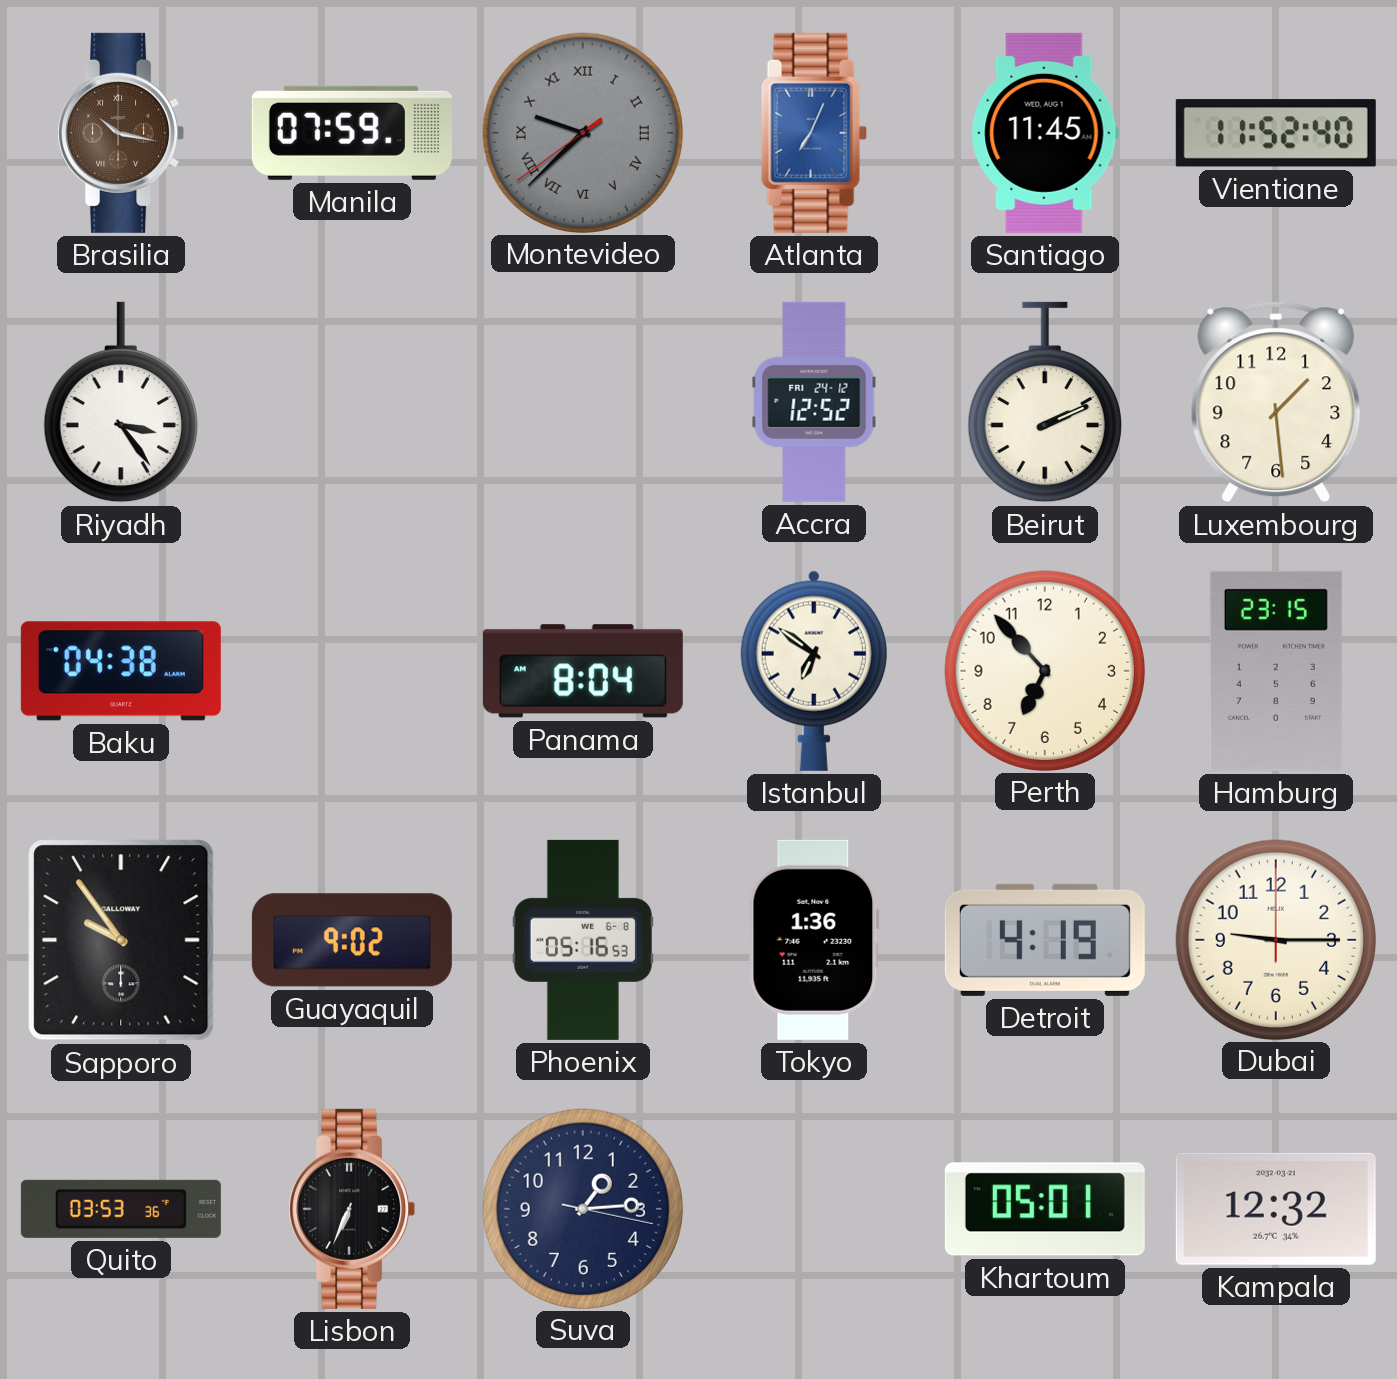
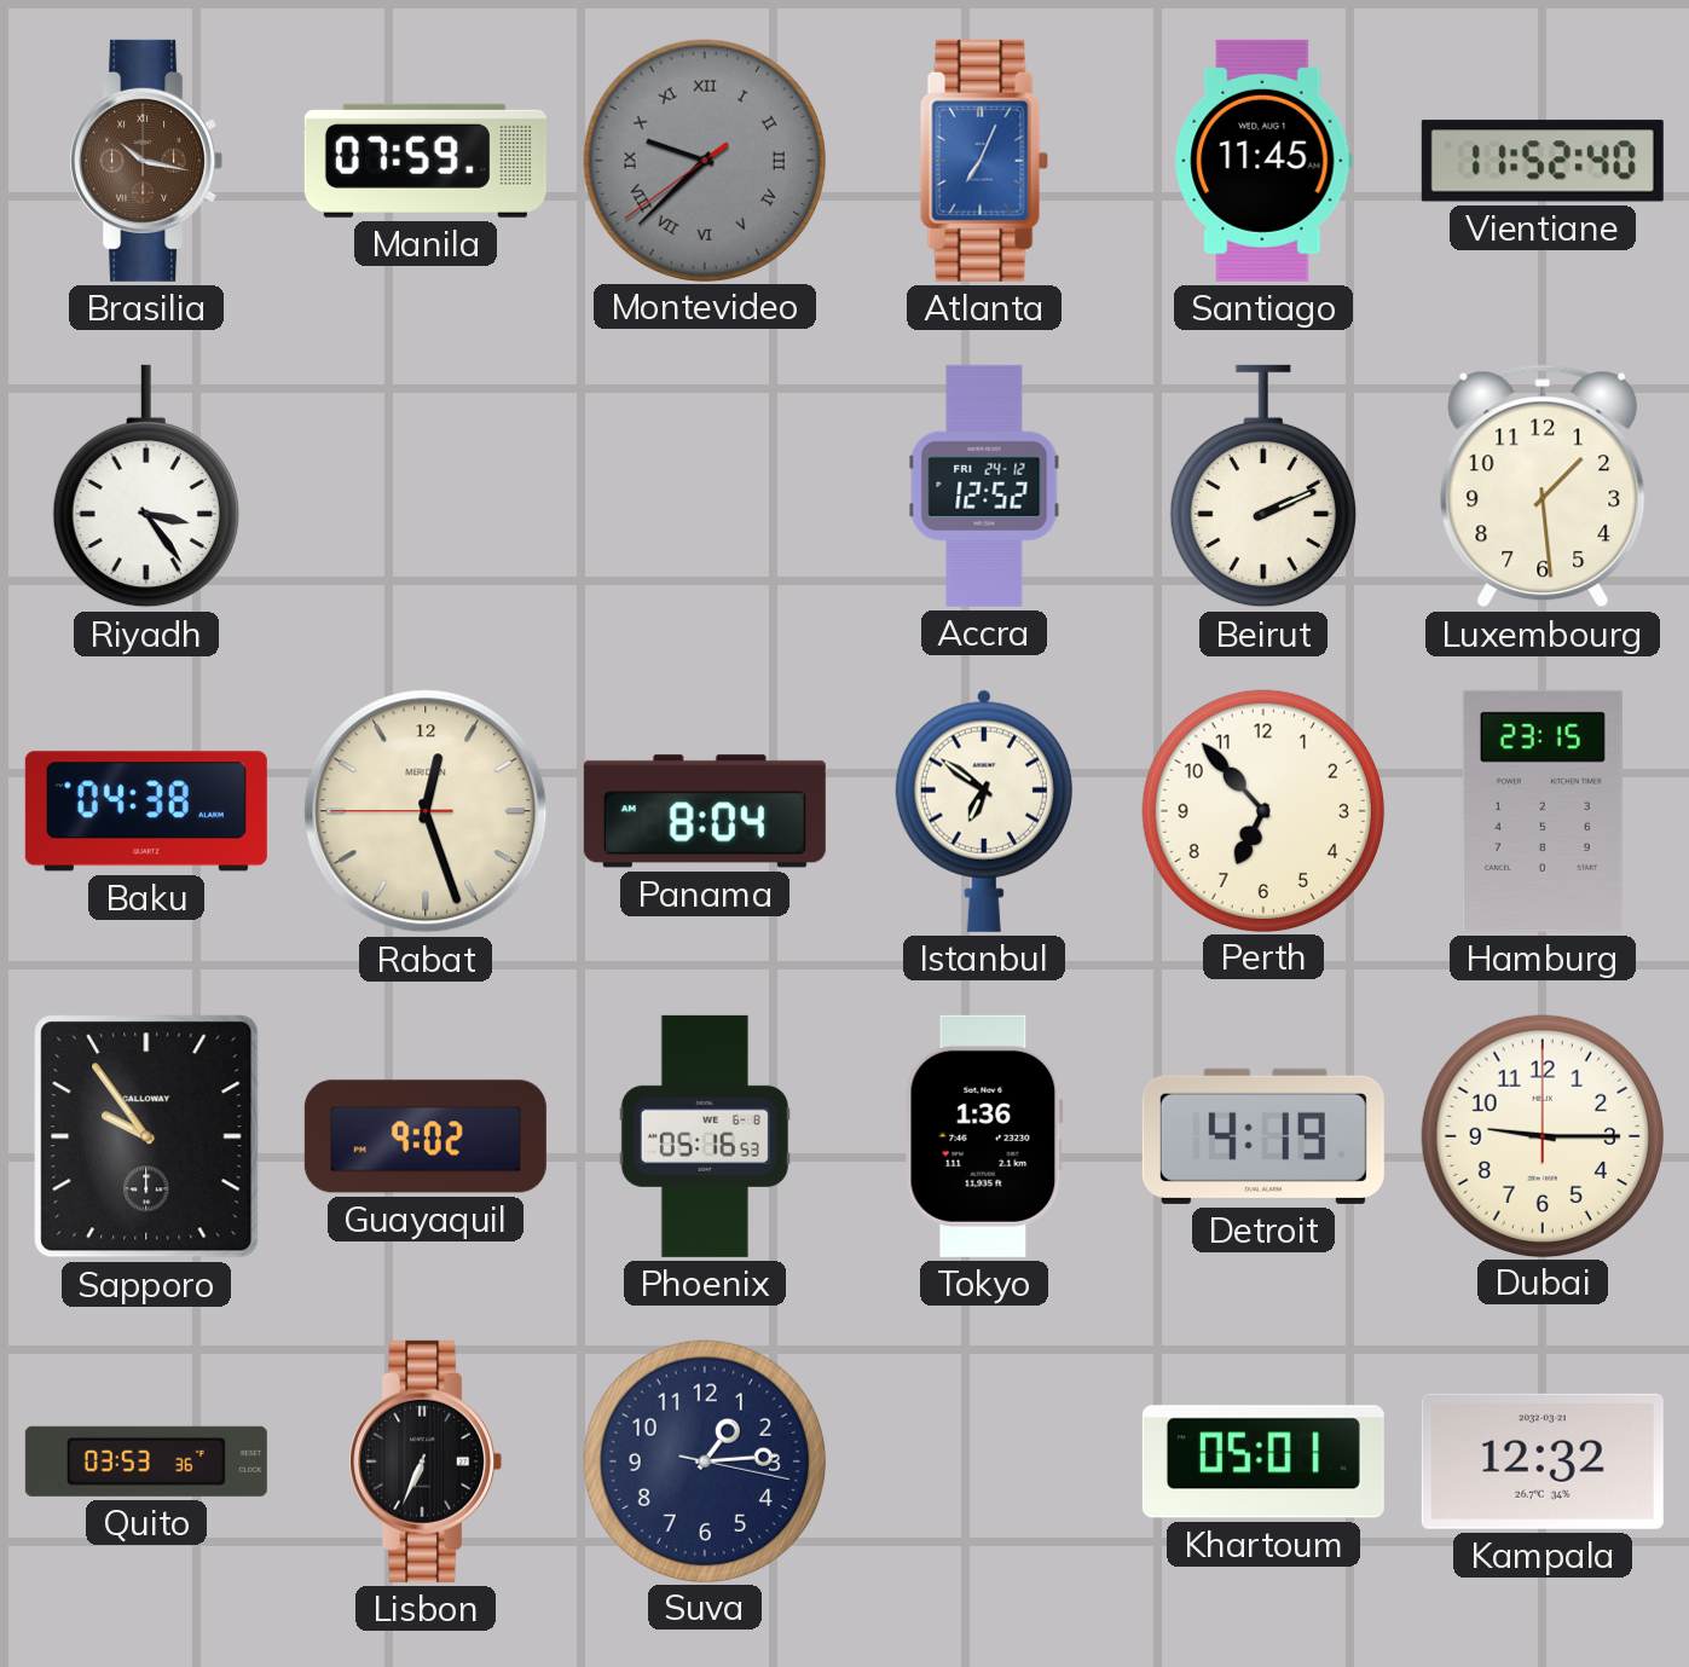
Rabat: none -> 12:26 (426, 811)
